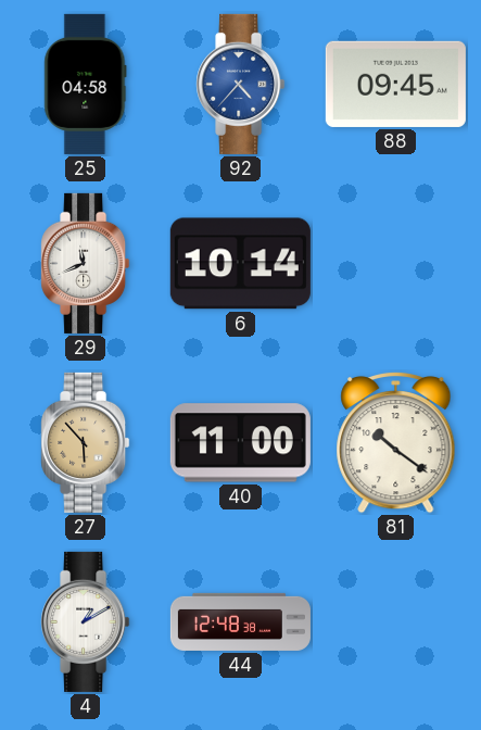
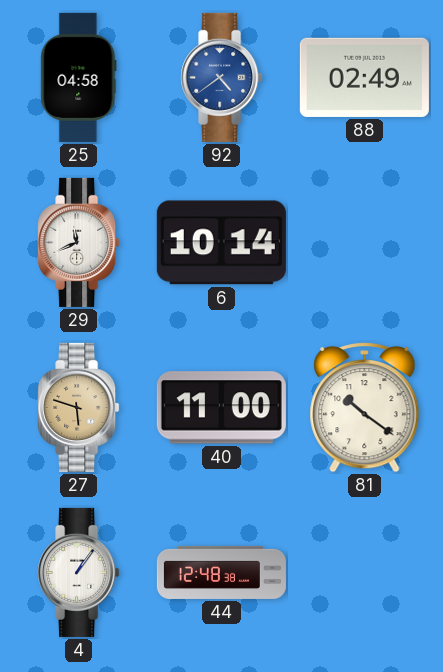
92: 4:37 -> 4:39 (222, 77)
88: 09:45 -> 02:49 (364, 77)
27: 5:53 -> 5:48 (79, 407)
4: 1:10 -> 1:06 (79, 572)
